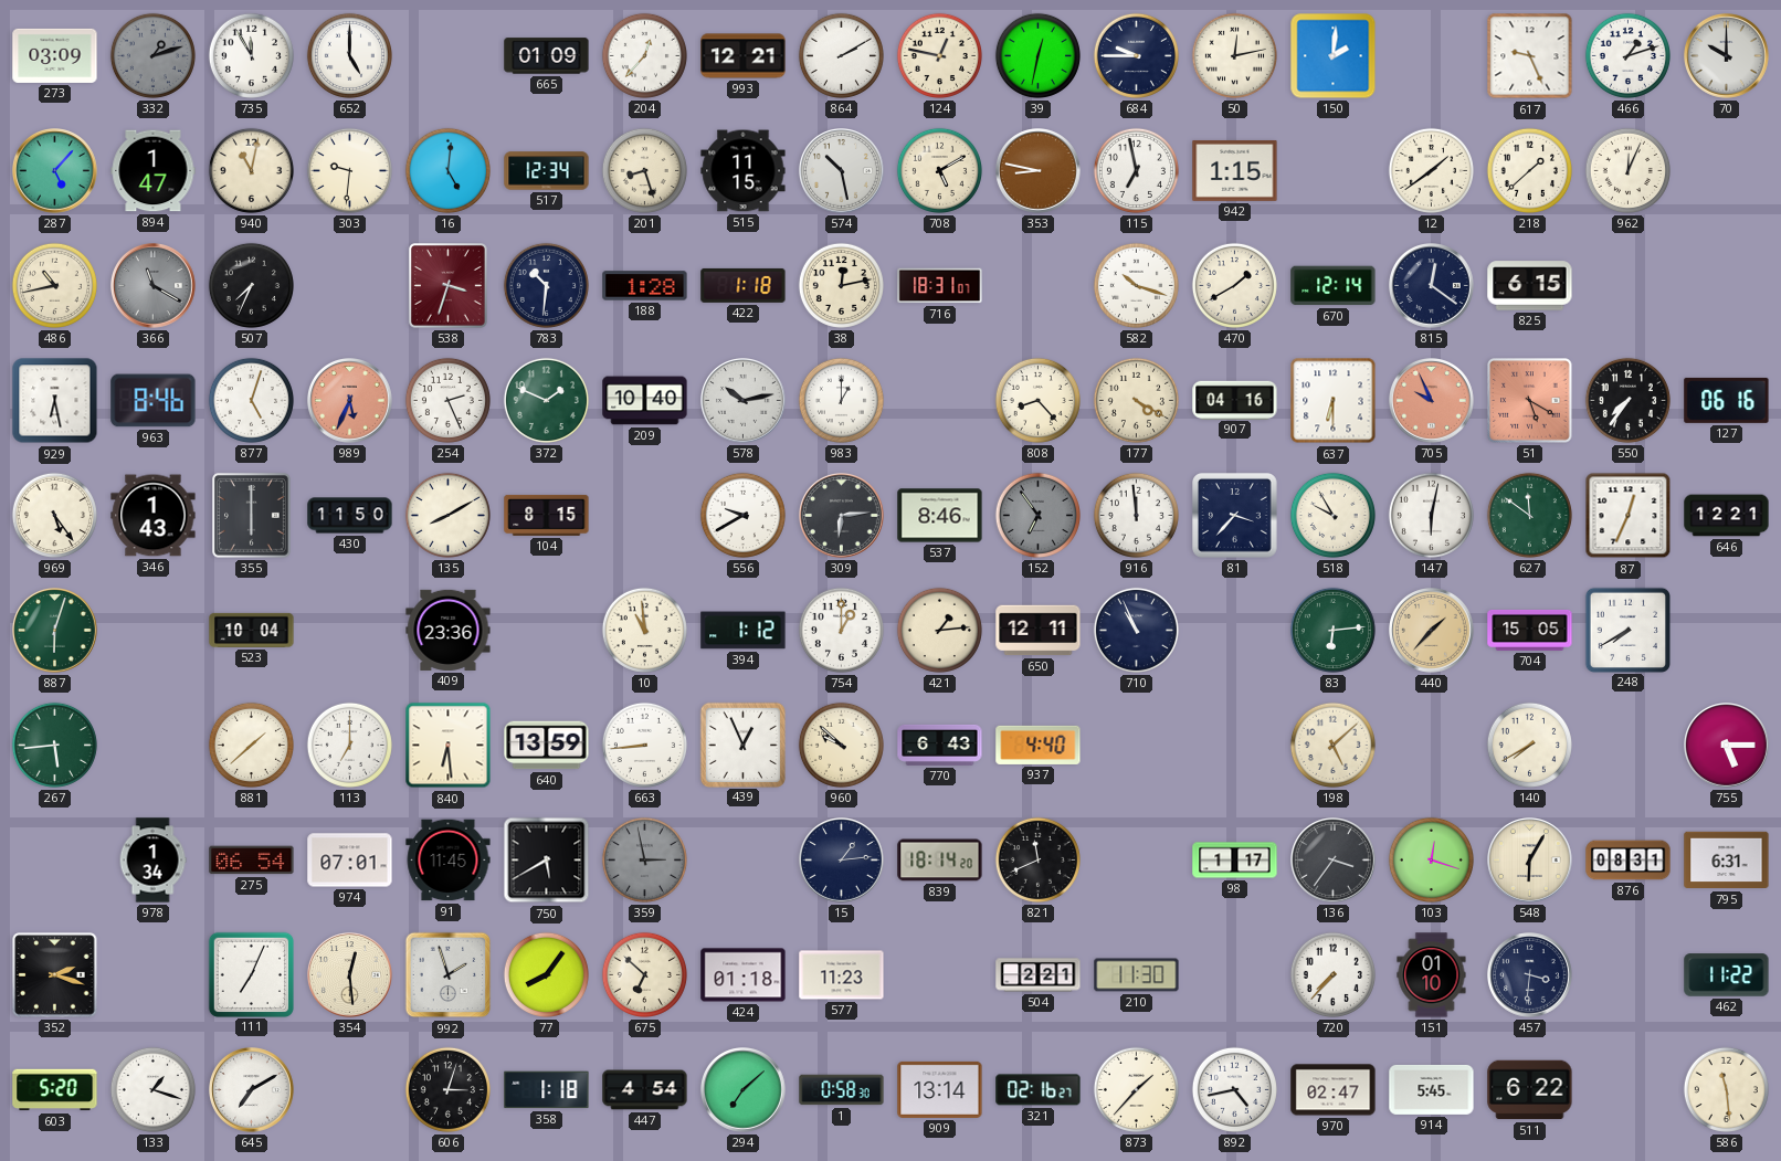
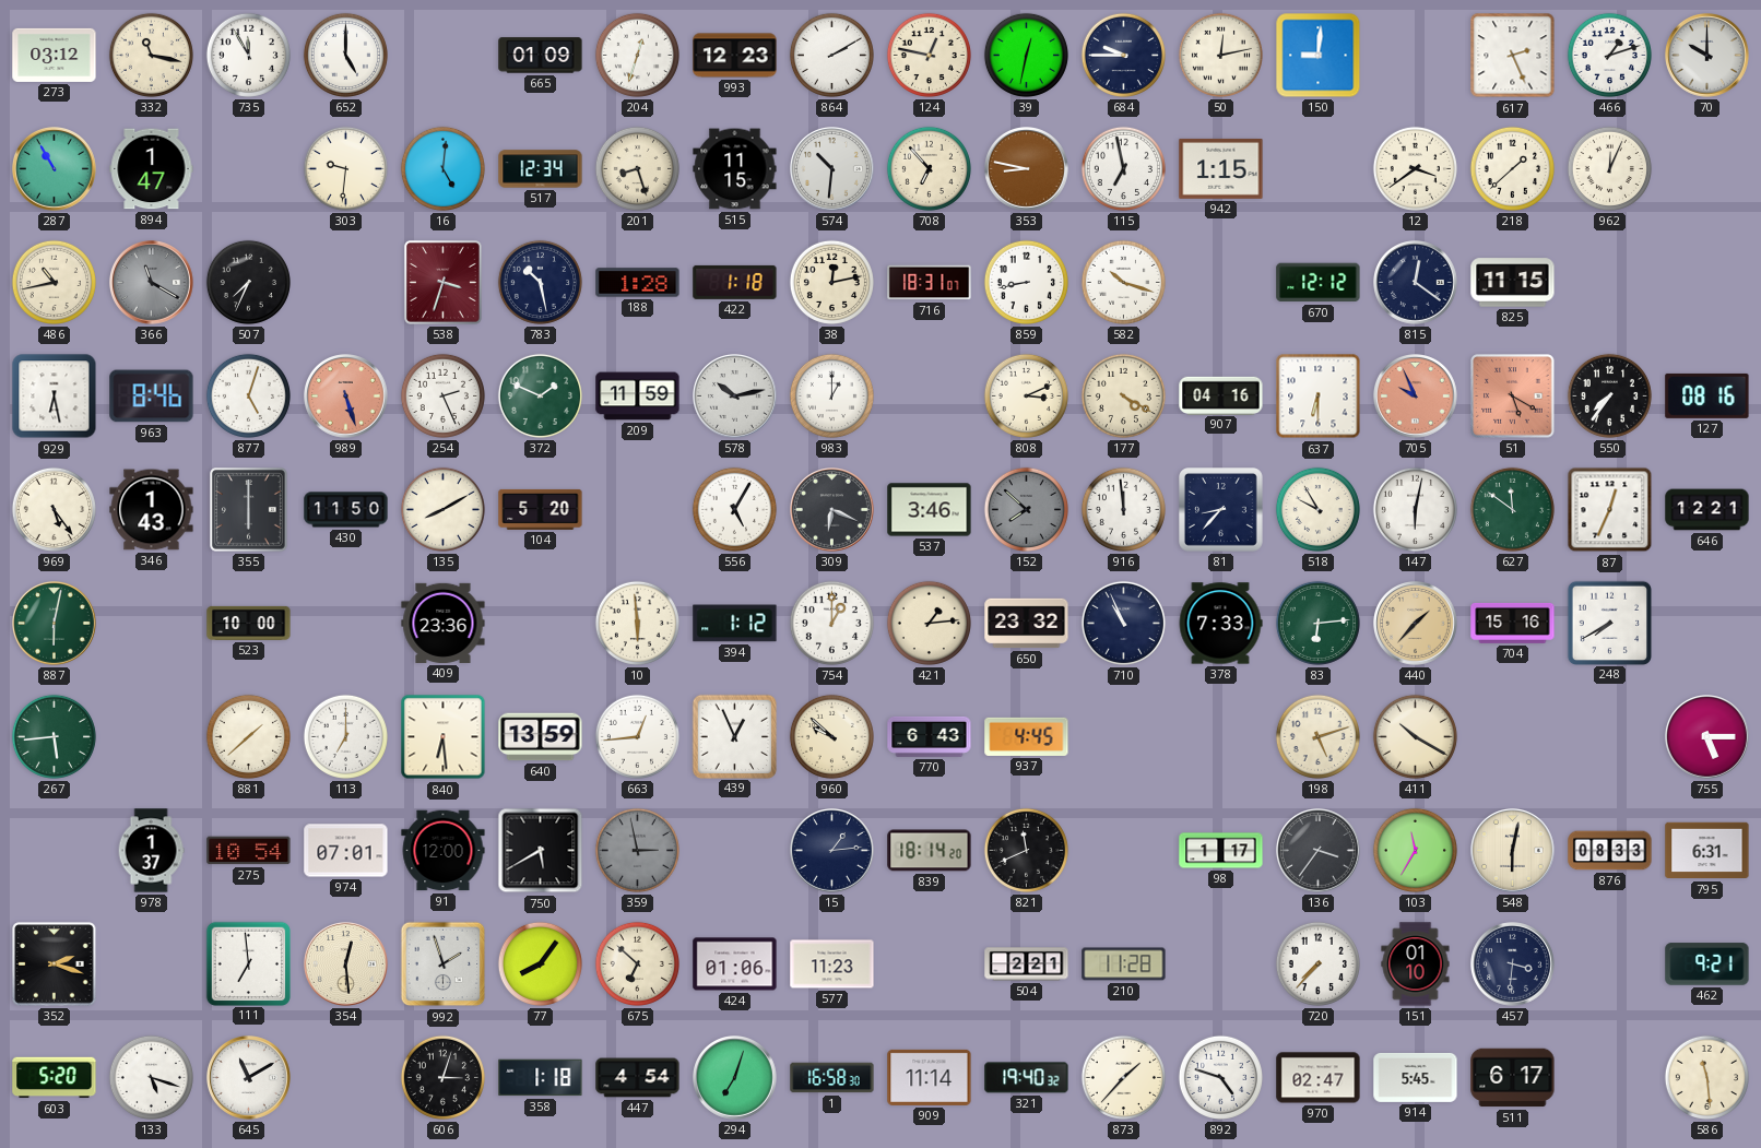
273: 03:09 -> 03:12 (55, 55)
332: 1:12 -> 11:17 (151, 55)
332 dial: grey -> cream (151, 55)
204: 12:37 -> 12:33 (637, 55)
993: 12:21 -> 12:23 (735, 56)
150: 2:01 -> 9:01 (1319, 56)
617: 9:26 -> 2:26 (1513, 56)
287: 5:07 -> 10:55 (55, 169)
940: 11:02 -> none (251, 170)
574: 10:28 -> 10:31 (832, 169)
708: 5:10 -> 6:53 (929, 168)
12: 1:39 -> 3:39 (1415, 168)
783: 10:31 -> 10:28 (540, 282)
859: none -> 8:43 (1026, 282)
470: 1:40 -> none (1234, 285)
670: 12:14 -> 12:12 (1319, 283)
825: 6:15 -> 11:15 (1513, 283)
989: 5:34 -> 5:27 (346, 397)
209: 10:40 -> 11:59 (638, 397)
808: 8:23 -> 3:11 (1026, 395)
127: 06:16 -> 08:16 (1707, 395)
104: 8:15 -> 5:20 (541, 509)
556: 9:40 -> 5:05 (734, 509)
309: 6:14 -> 6:19 (832, 510)
537: 8:46 -> 3:46 (930, 510)
152: 6:54 -> 7:52 (1026, 509)
81: 3:37 -> 8:37 (1221, 510)
887: 6:03 -> 6:02 (55, 624)
523: 10:04 -> 10:00 (249, 623)
10: 10:59 -> 5:59 (637, 623)
650: 12:11 -> 23:32 (1027, 624)
378: none -> 7:33 (1220, 624)
704: 15:05 -> 15:16 (1513, 623)
663: 8:44 -> 12:44 (637, 736)
937: 4:40 -> 4:45 (1027, 736)
198: 5:08 -> 5:12 (1317, 736)
411: none -> 10:20 (1415, 736)
140: 7:40 -> none (1529, 745)
978: 1:34 -> 1:37 (151, 851)
275: 06:54 -> 10:54 (249, 851)
91: 11:45 -> 12:00 (444, 851)
103: 12:18 -> 11:35 (1415, 850)
548: 6:05 -> 6:02 (1513, 851)
876: 08:31 -> 08:33 (1610, 851)
111: 7:04 -> 6:59 (248, 963)
424: 01:18 -> 01:06 (735, 964)
210: 11:30 -> 11:28 (1124, 964)
462: 11:22 -> 9:21 (1707, 964)
133: 1:18 -> 5:18 (151, 1077)
645: 7:10 -> 11:10 (249, 1078)
294: 7:08 -> 7:03 (735, 1078)
1: 0:58 -> 16:58 (832, 1078)
909: 13:14 -> 11:14 (930, 1077)
321: 02:16 -> 19:40 (1027, 1078)
892: 4:43 -> 4:48 (1220, 1077)
511: 6:22 -> 6:17 (1513, 1078)
